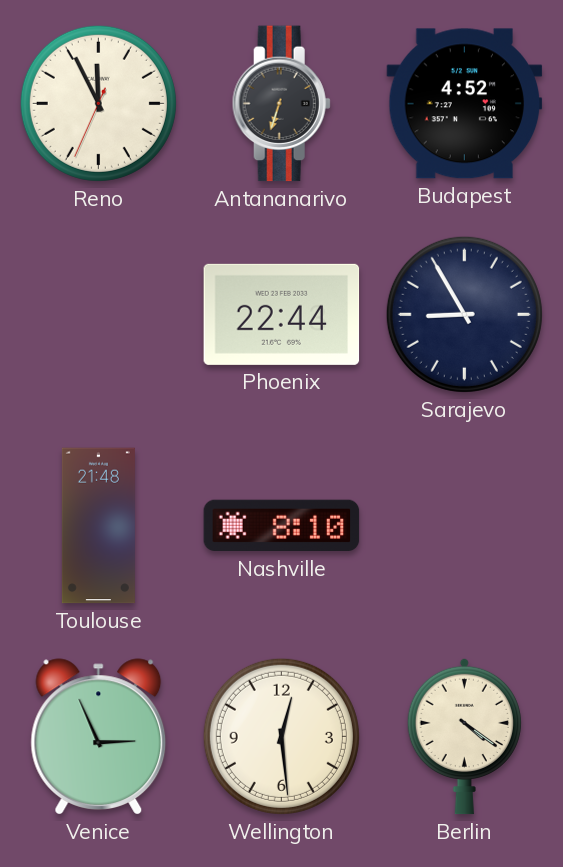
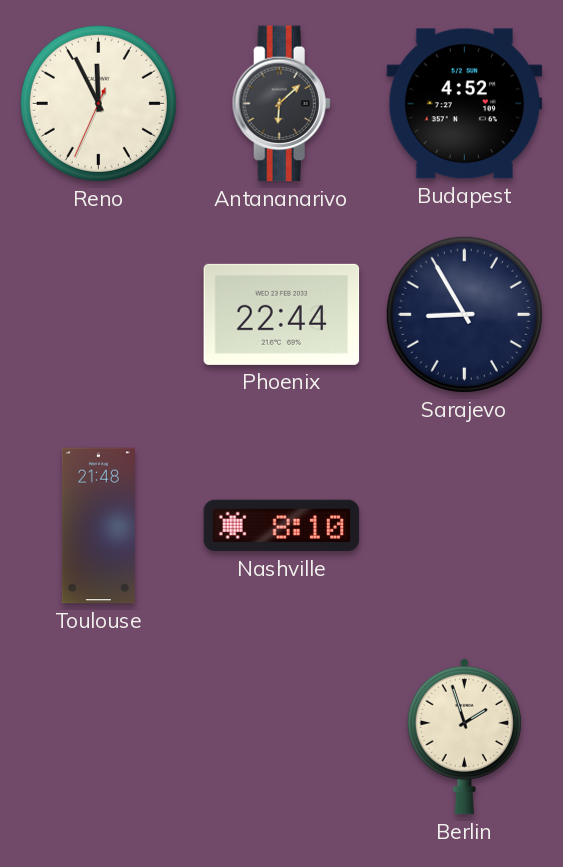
Antananarivo: 6:33 -> 6:08 (281, 104)
Venice: 2:56 -> none (99, 737)
Wellington: 12:29 -> none (281, 736)
Berlin: 4:21 -> 1:57 (464, 736)
